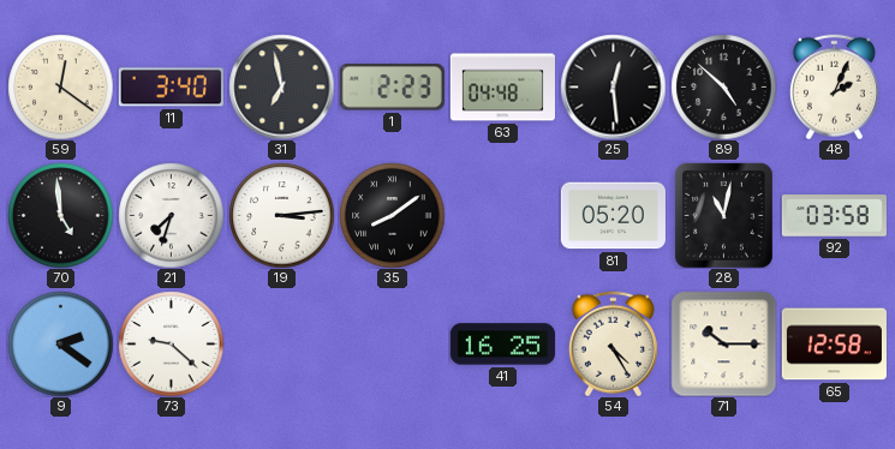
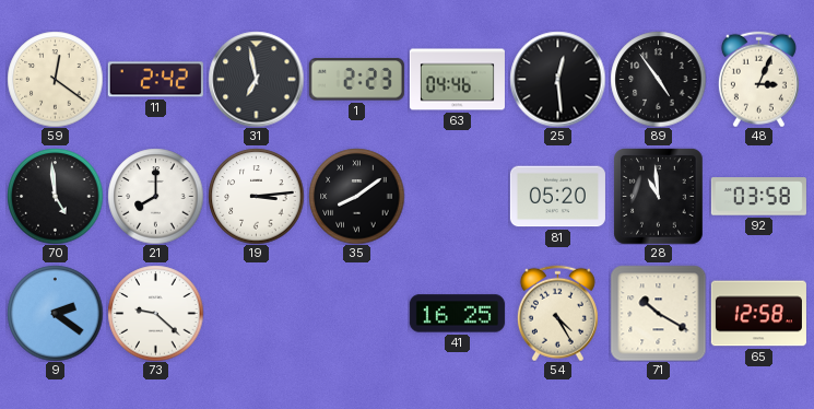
11: 3:40 -> 2:42 (155, 80)
63: 04:48 -> 04:46 (457, 80)
89: 4:52 -> 4:54 (658, 79)
48: 2:04 -> 3:04 (758, 79)
21: 7:33 -> 8:00 (155, 196)
28: 11:02 -> 10:59 (659, 196)
71: 10:15 -> 10:20 (658, 313)
